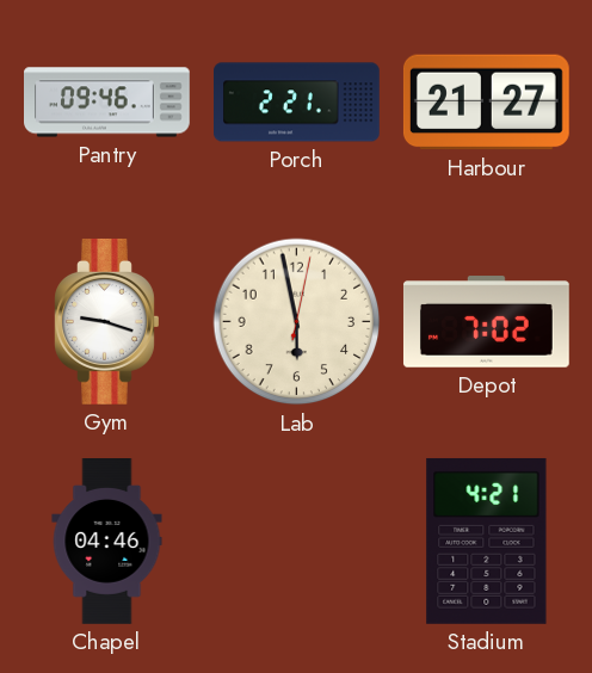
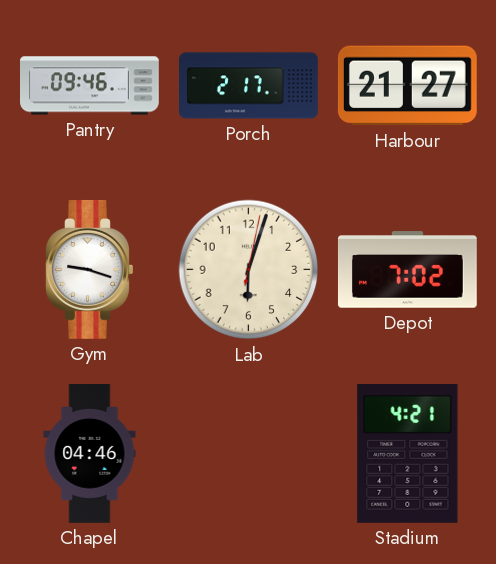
Porch: 2:21 -> 2:17 (249, 86)
Lab: 5:58 -> 6:03 (249, 270)
